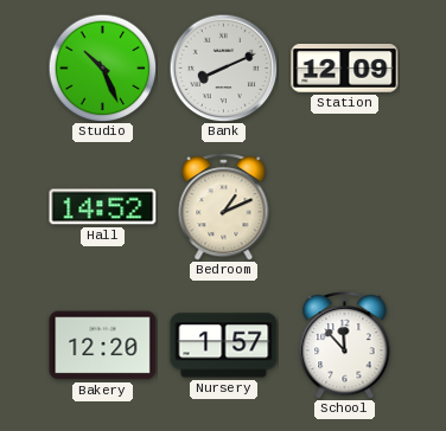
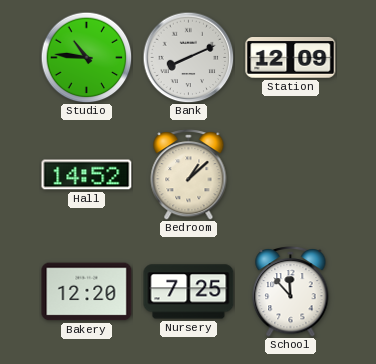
Studio: 10:26 -> 10:46 (86, 57)
Bedroom: 1:11 -> 1:08 (189, 175)
Nursery: 1:57 -> 7:25 (189, 292)
